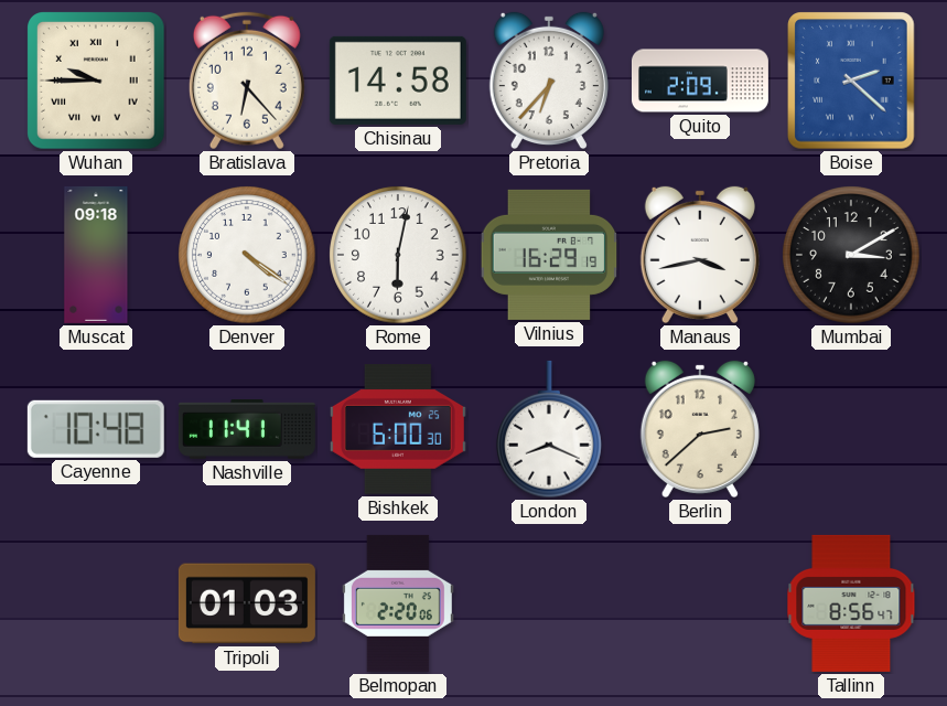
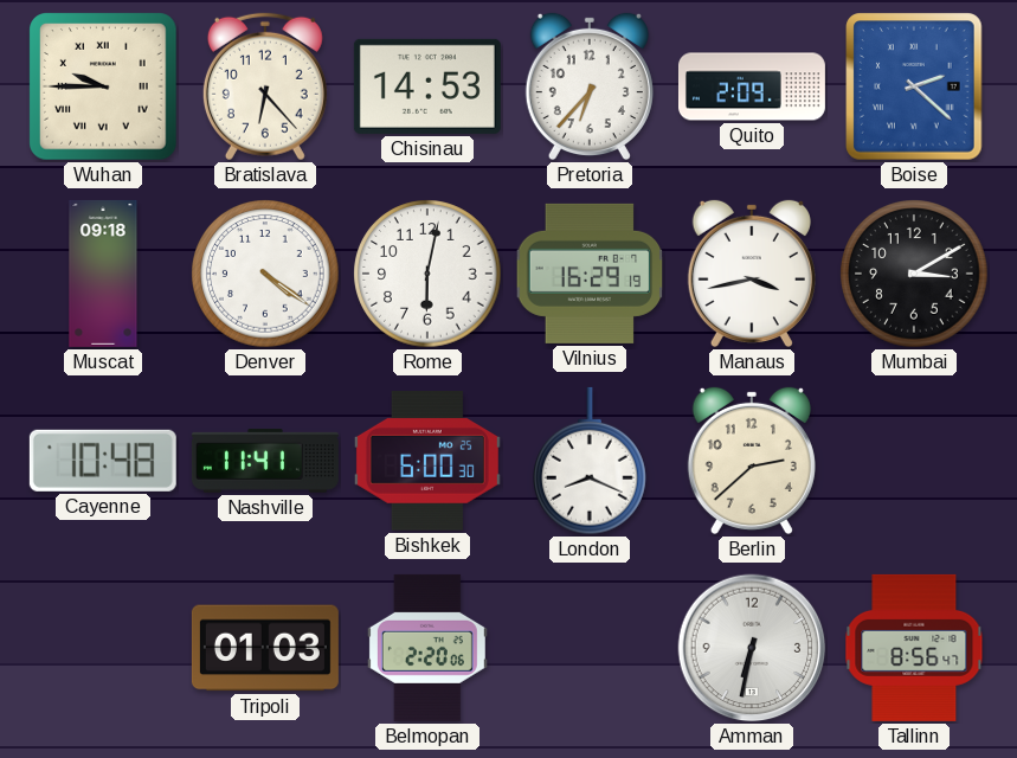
Chisinau: 14:58 -> 14:53 (427, 86)
Amman: none -> 6:32 (752, 648)
